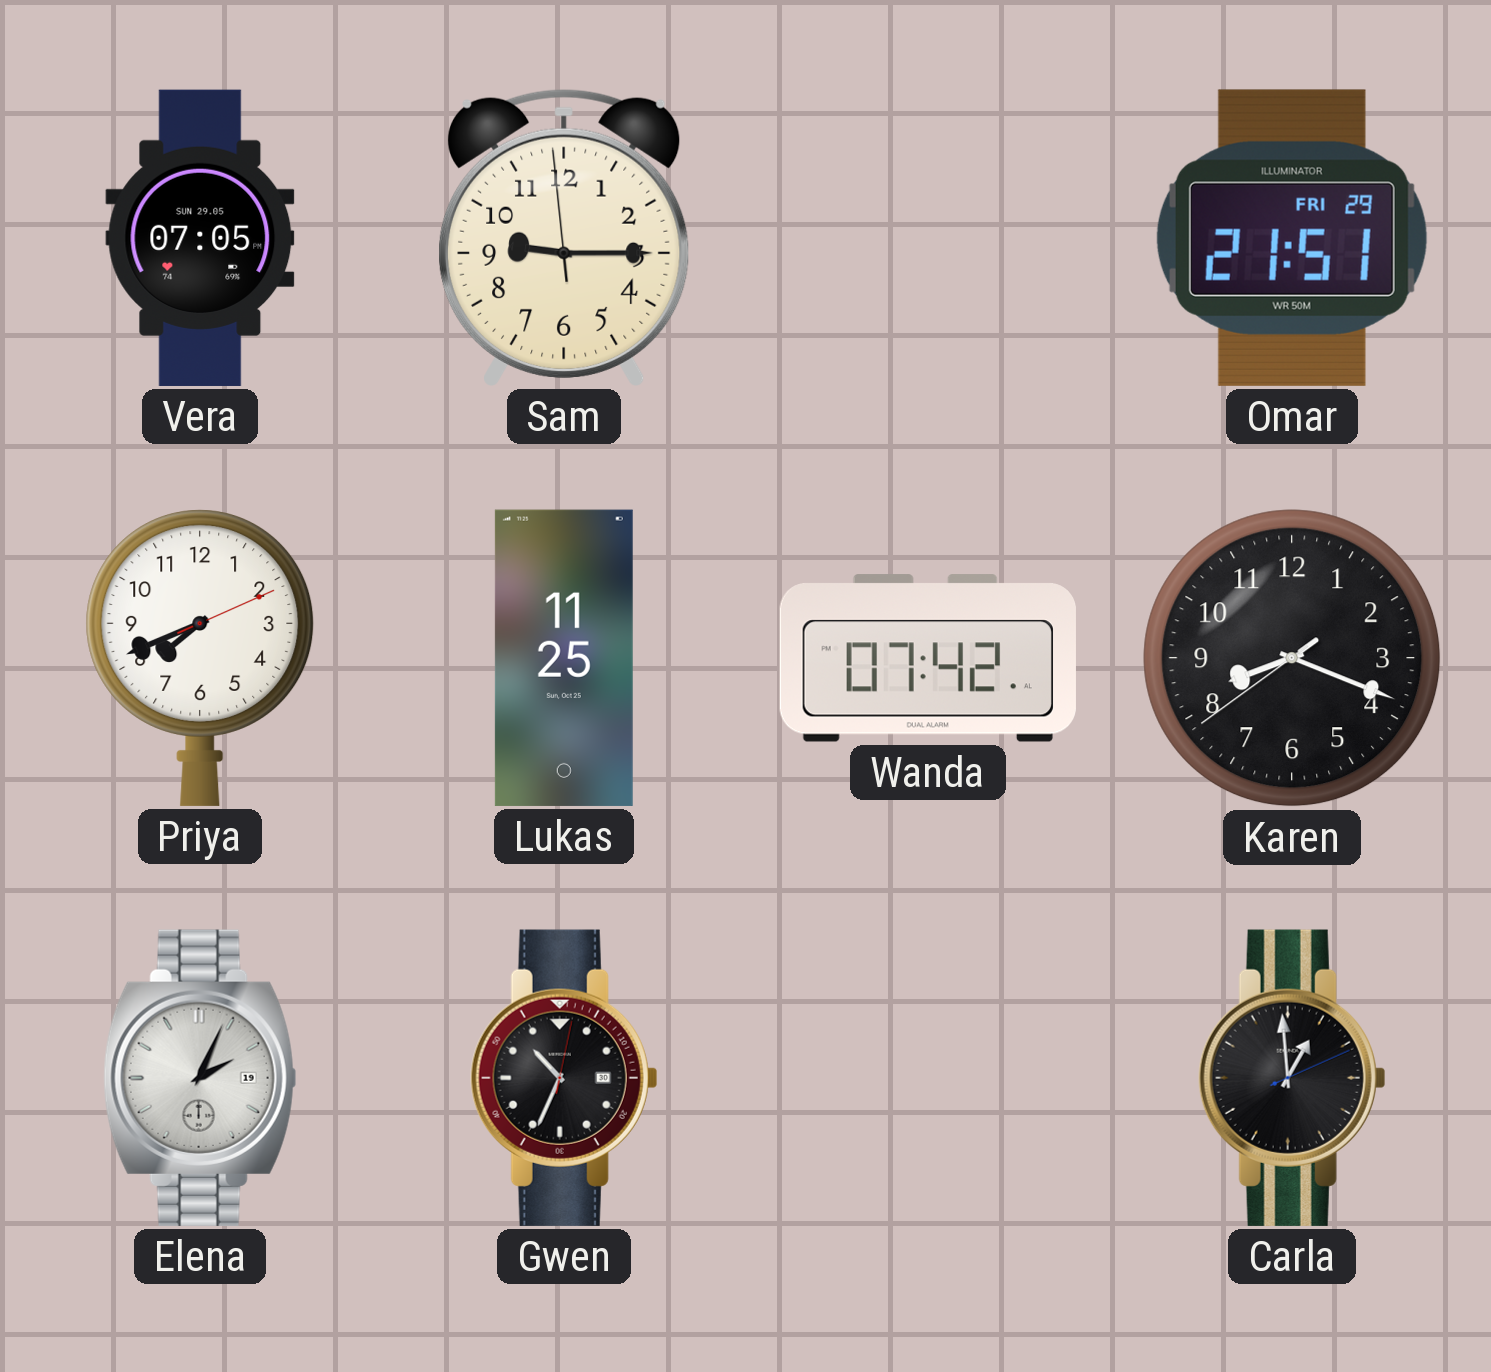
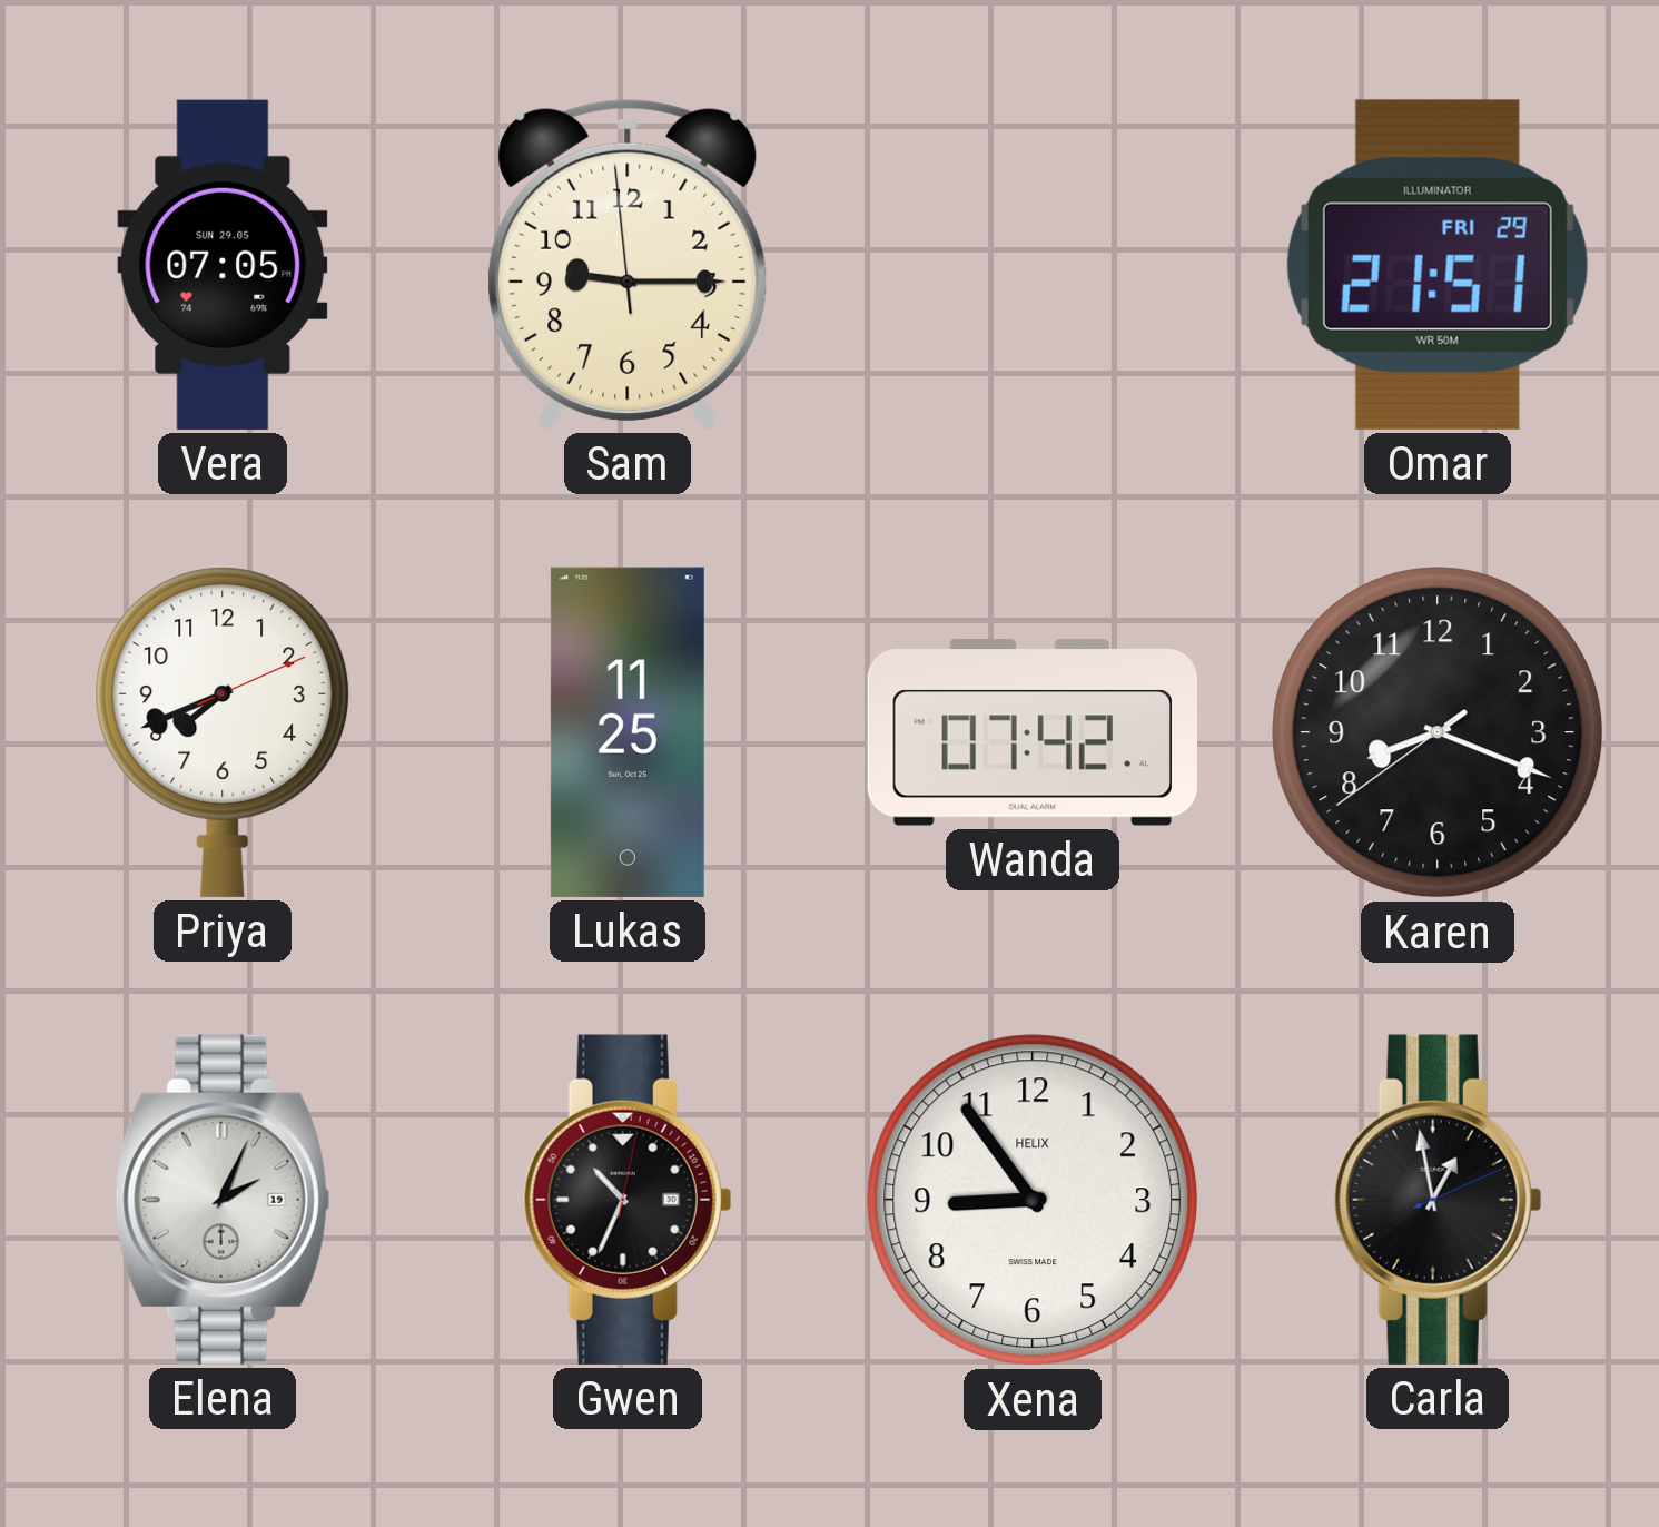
Xena: none -> 8:54 (1033, 1200)
Carla: 12:59 -> 12:58 (1438, 1200)
